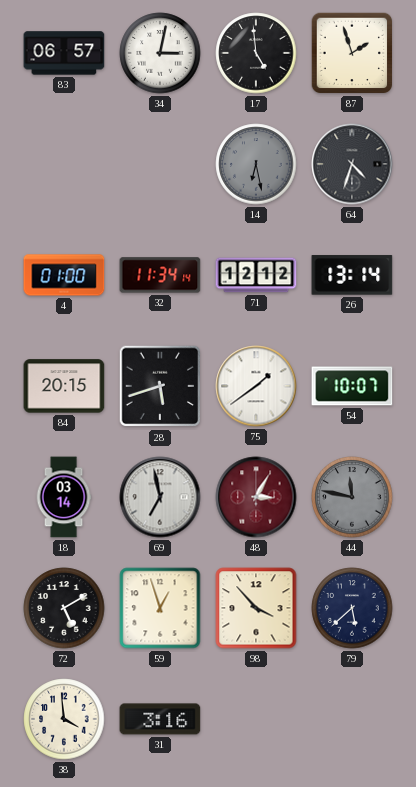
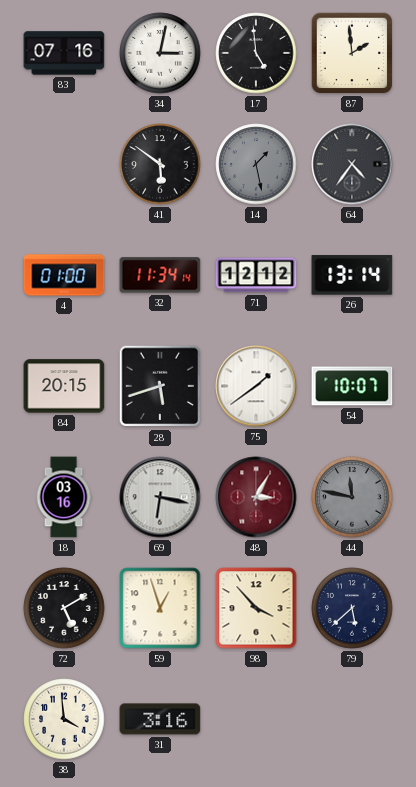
83: 06:57 -> 07:16 (64, 53)
87: 1:57 -> 1:59 (352, 53)
41: none -> 5:51 (160, 164)
14: 6:28 -> 1:28 (256, 164)
64: 4:33 -> 4:36 (352, 164)
18: 03:14 -> 03:16 (64, 497)
69: 6:58 -> 6:17 (160, 497)
